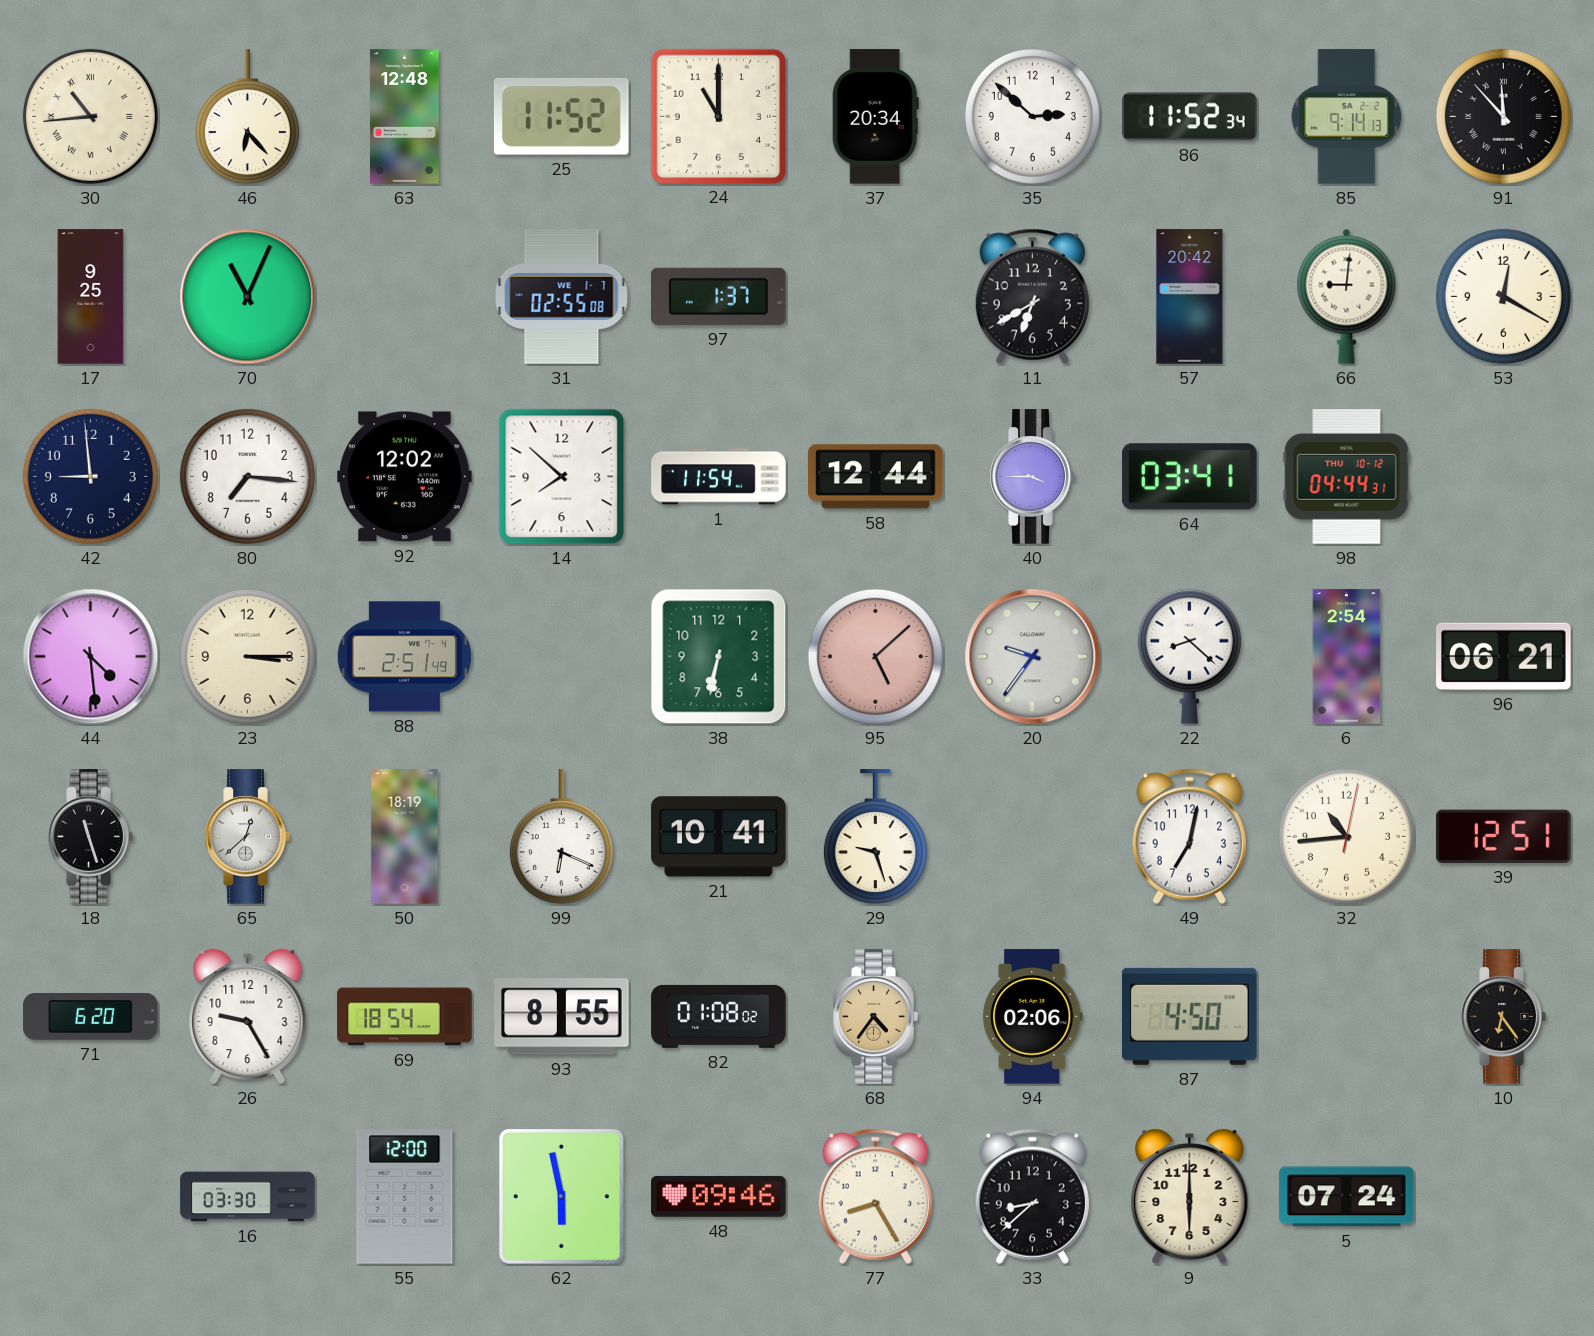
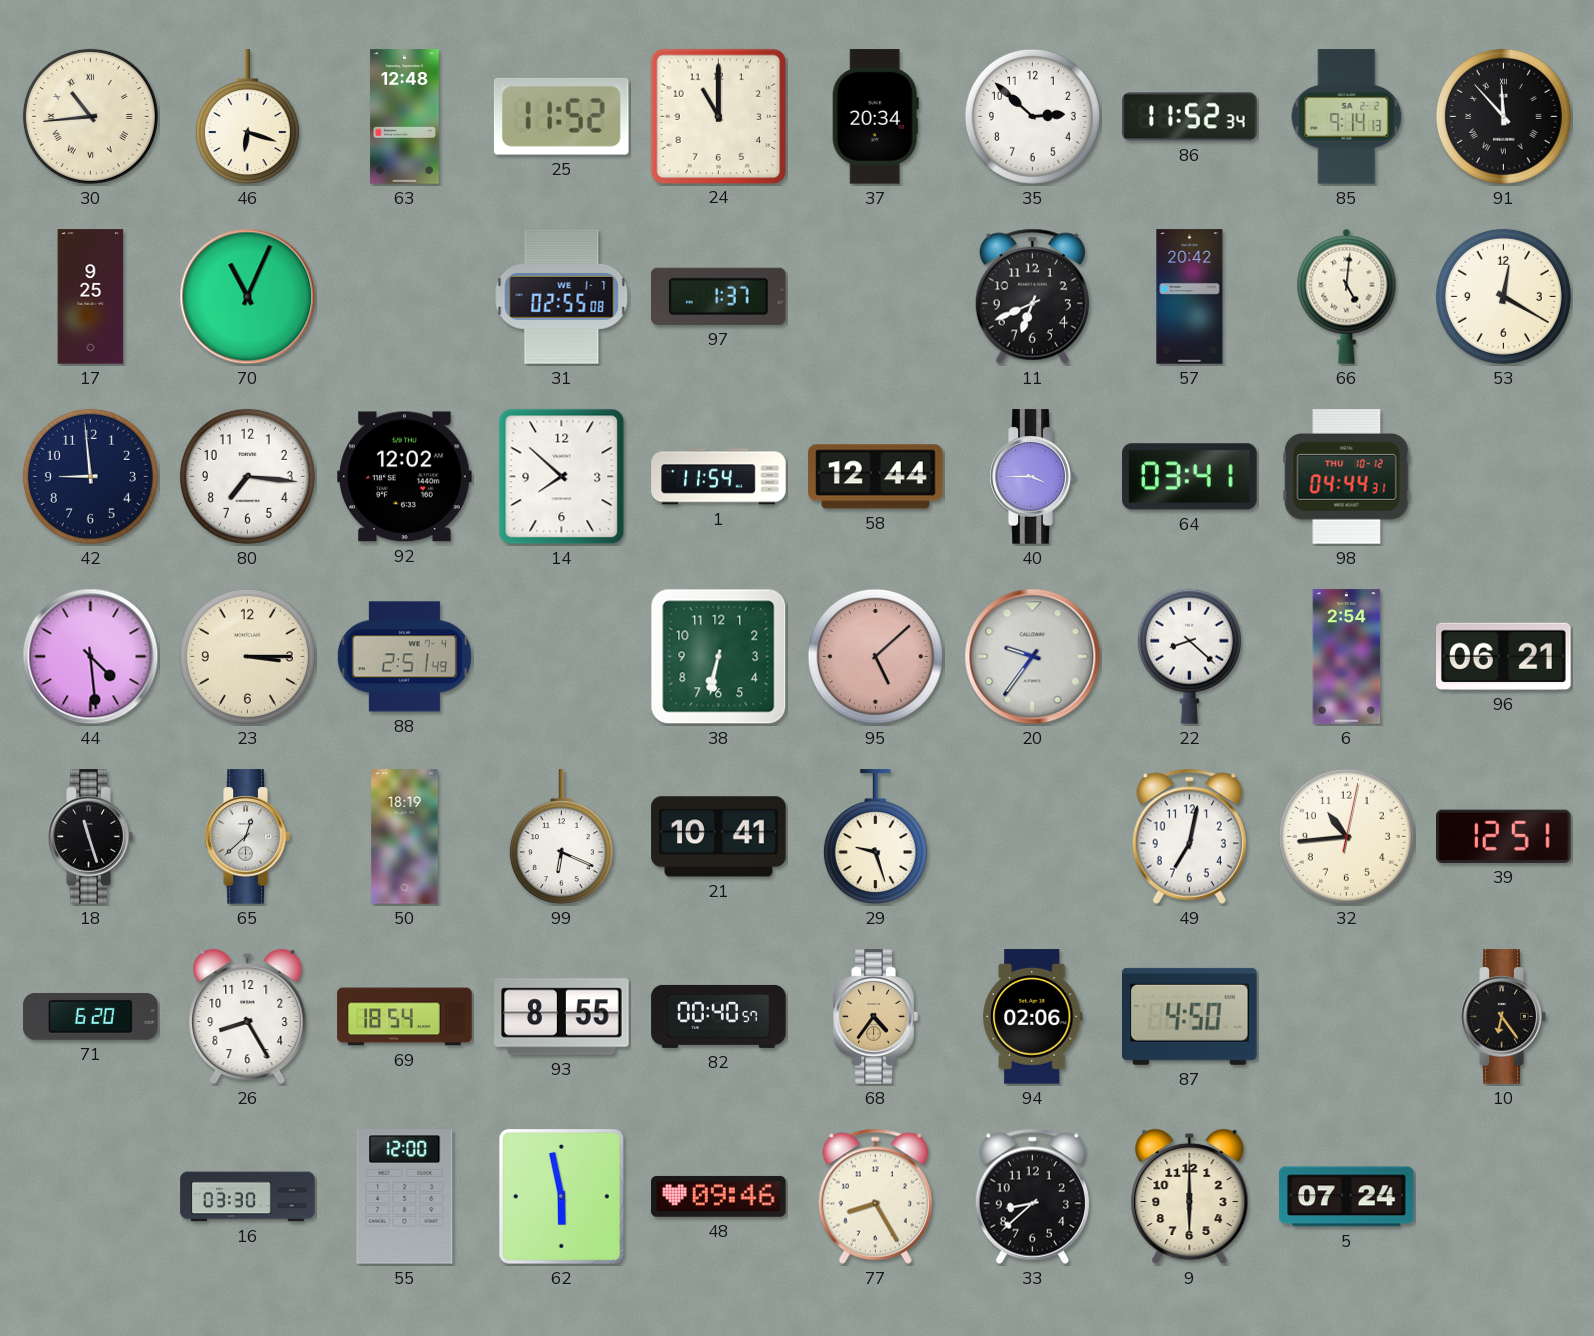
46: 6:23 -> 6:18 (247, 117)
11: 6:40 -> 6:41 (1032, 296)
66: 9:01 -> 5:01 (1347, 296)
26: 9:25 -> 8:25 (248, 1017)
82: 01:08 -> 00:40 (719, 1016)
